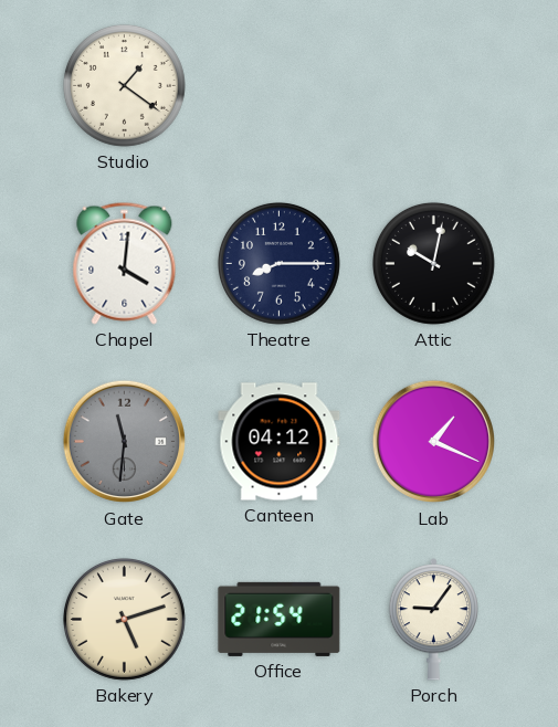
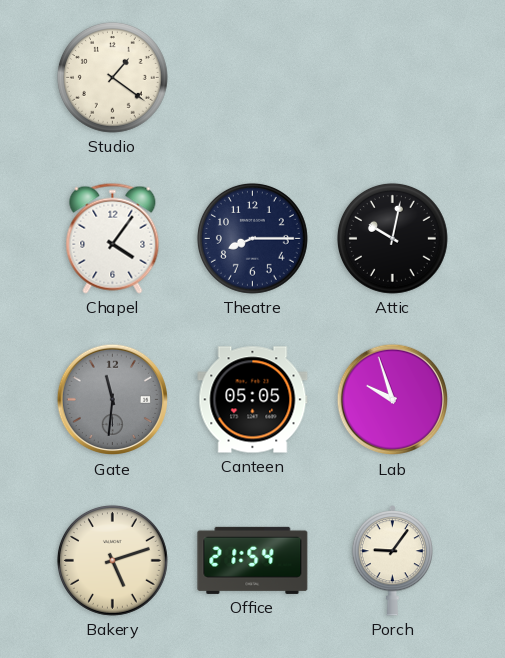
Chapel: 4:01 -> 4:06 (113, 238)
Canteen: 04:12 -> 05:05 (253, 400)
Lab: 1:19 -> 9:57 (393, 400)
